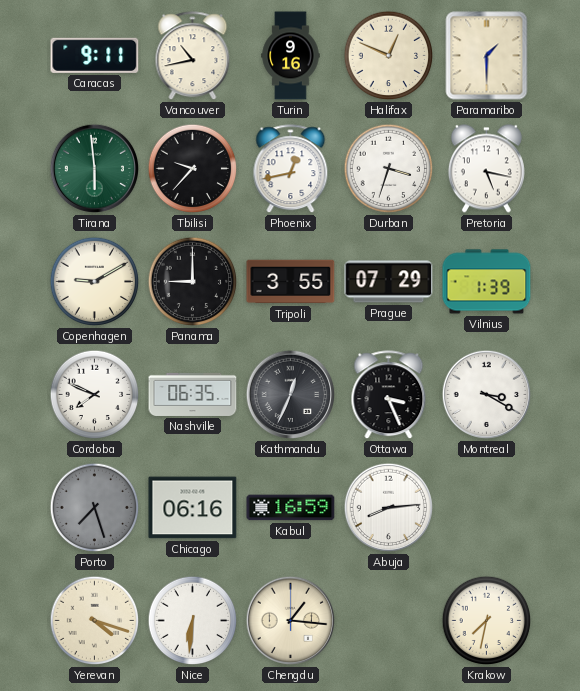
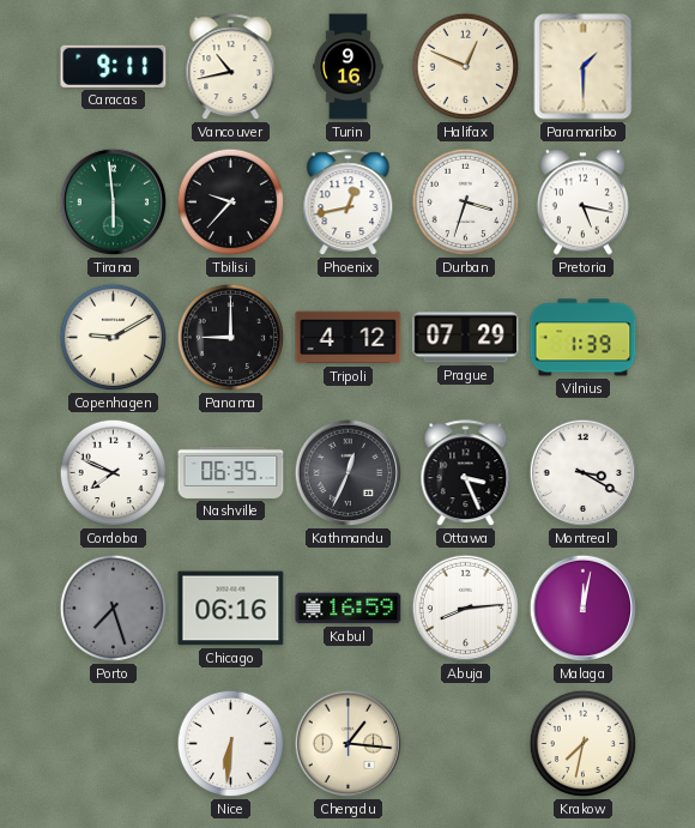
Tripoli: 3:55 -> 4:12 (349, 338)
Malaga: none -> 12:02 (584, 609)
Yerevan: 4:18 -> none (95, 621)
